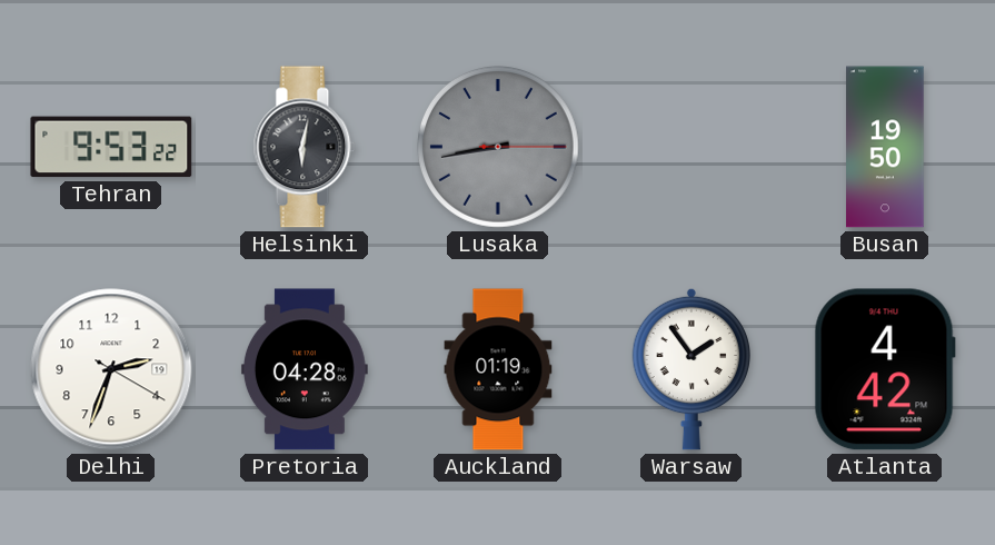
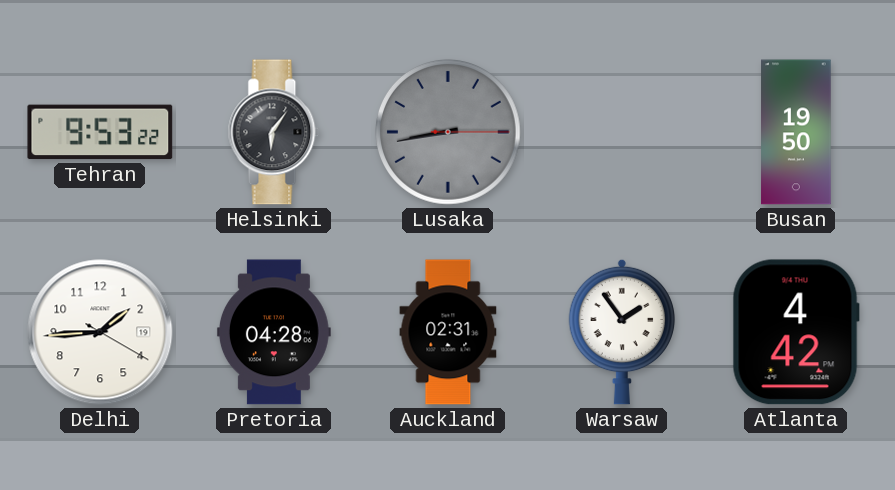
Helsinki: 6:02 -> 6:06 (274, 132)
Delhi: 2:33 -> 1:44 (100, 332)
Auckland: 01:19 -> 02:31 (448, 332)
